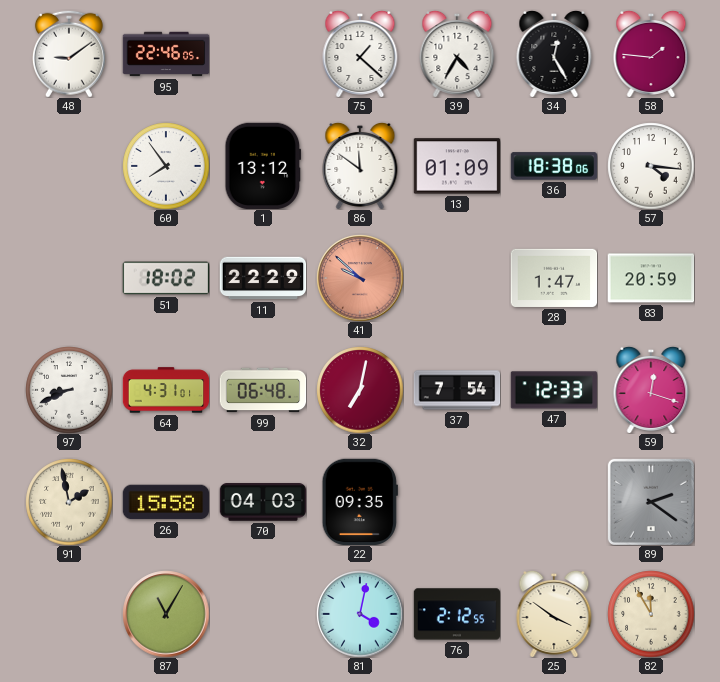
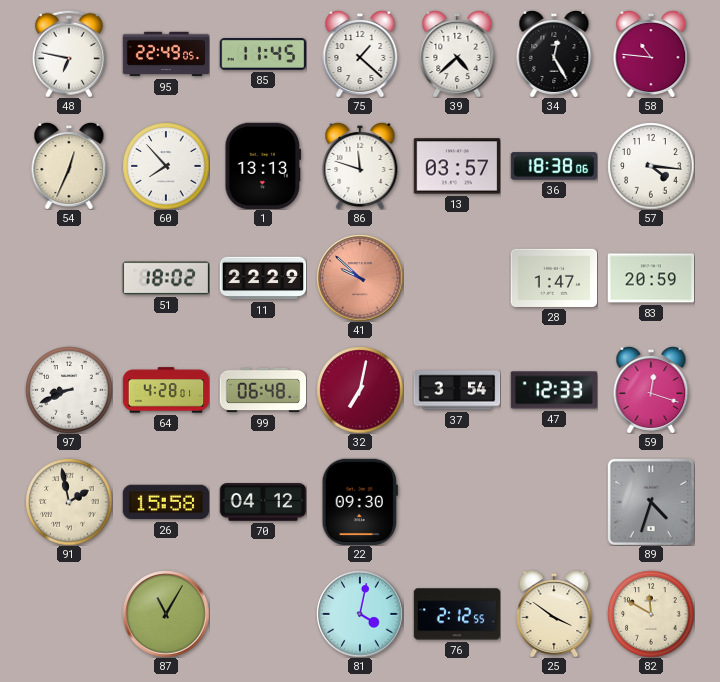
48: 9:09 -> 6:47 (69, 54)
95: 22:46 -> 22:49 (166, 54)
85: none -> 11:45 (263, 55)
39: 4:35 -> 4:38 (457, 54)
58: 1:46 -> 10:46 (651, 54)
54: none -> 12:34 (69, 166)
60: 7:54 -> 7:53 (166, 166)
1: 13:12 -> 13:13 (263, 166)
86: 11:51 -> 11:48 (360, 166)
13: 01:09 -> 03:57 (457, 166)
64: 4:31 -> 4:28 (166, 390)
37: 7:54 -> 3:54 (457, 390)
70: 04:03 -> 04:12 (263, 502)
22: 09:35 -> 09:30 (360, 502)
89: 2:21 -> 4:33 (651, 502)
82: 11:55 -> 11:50 (651, 614)
